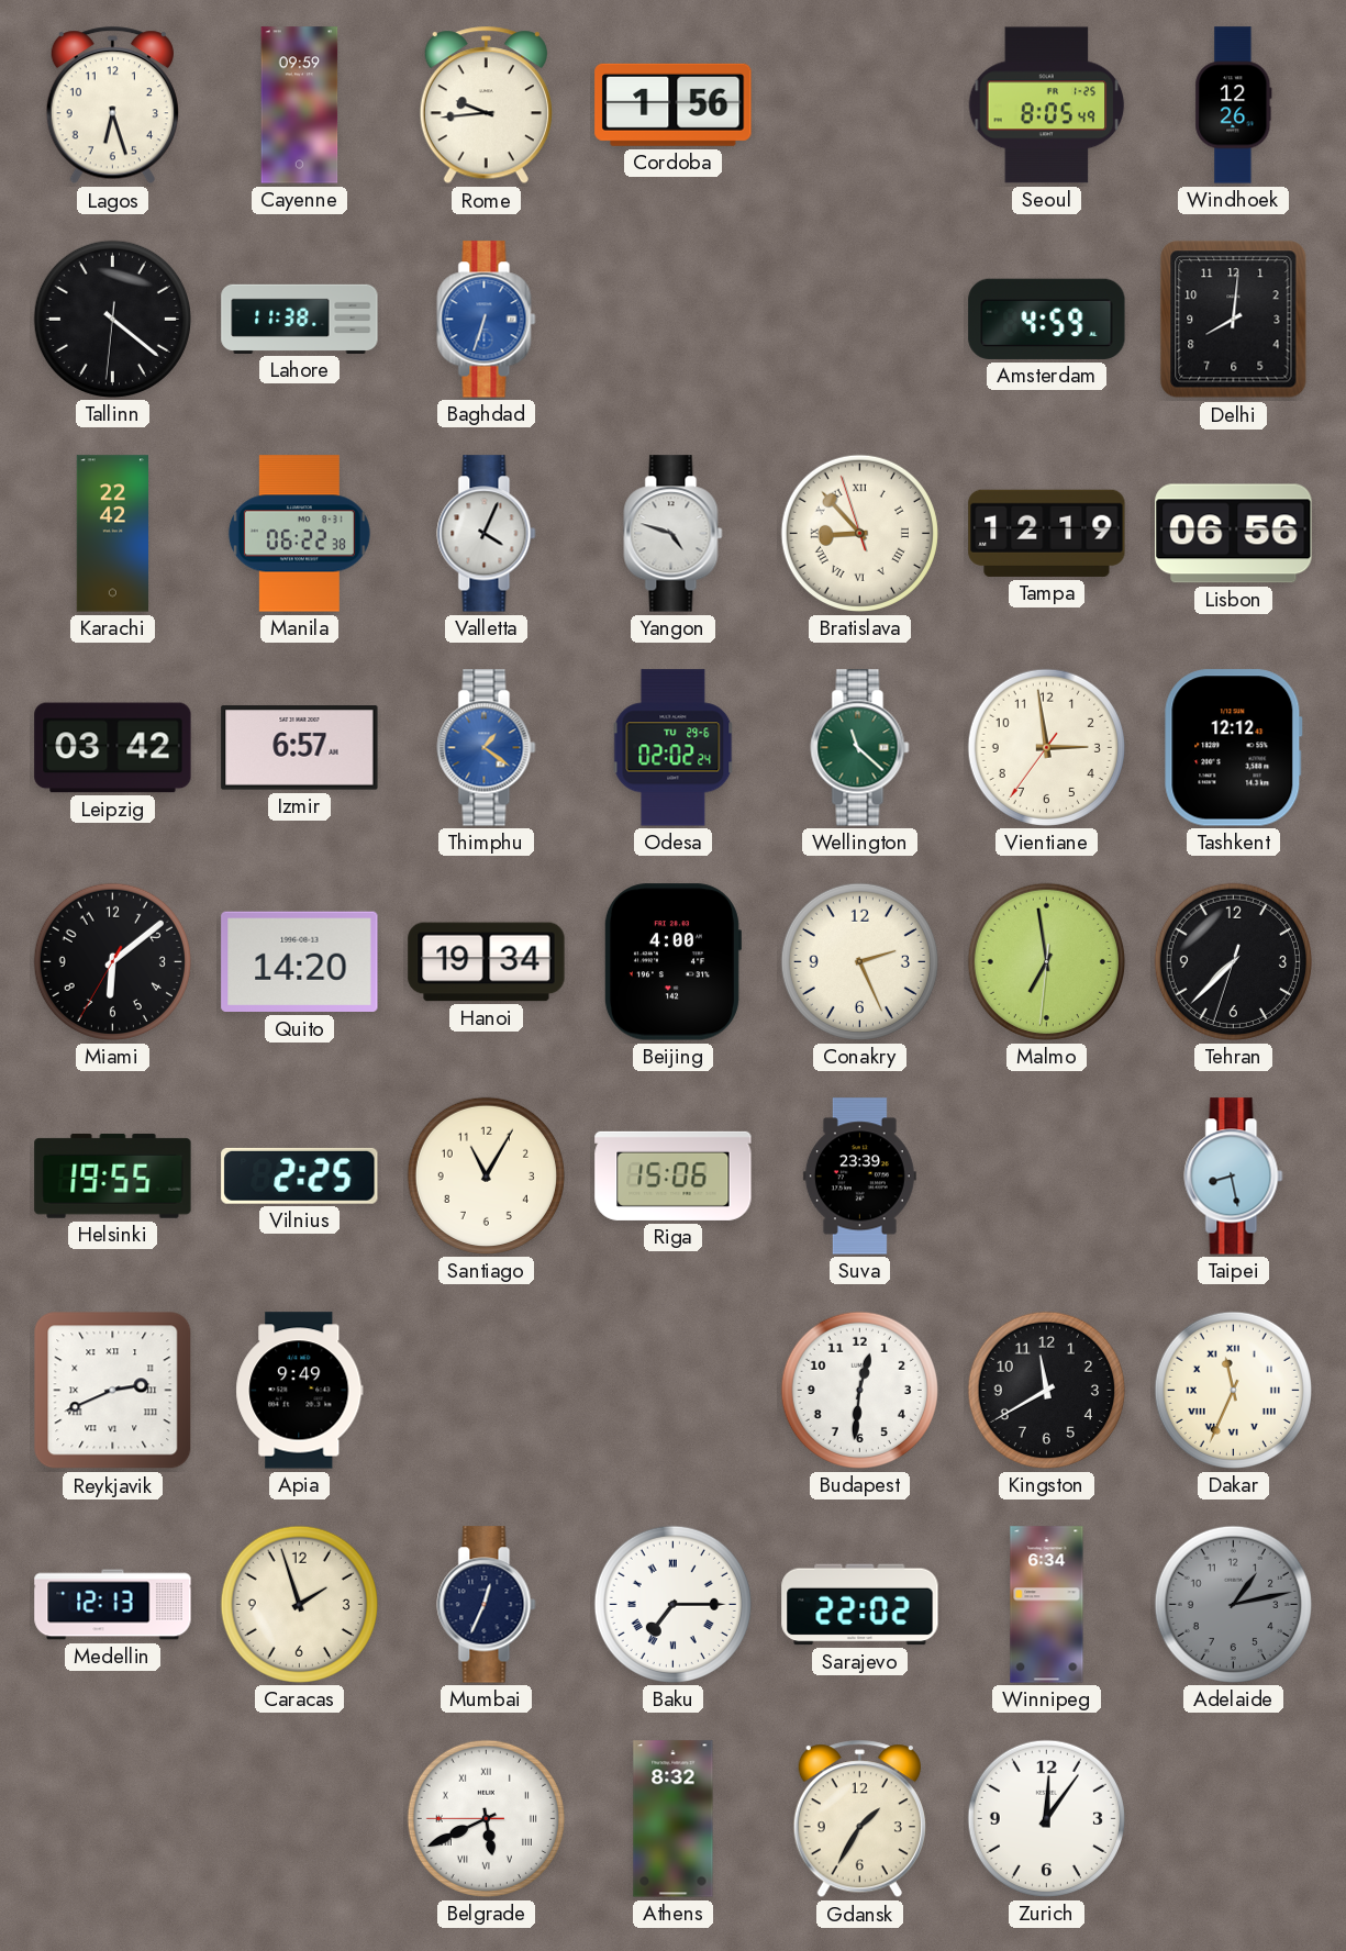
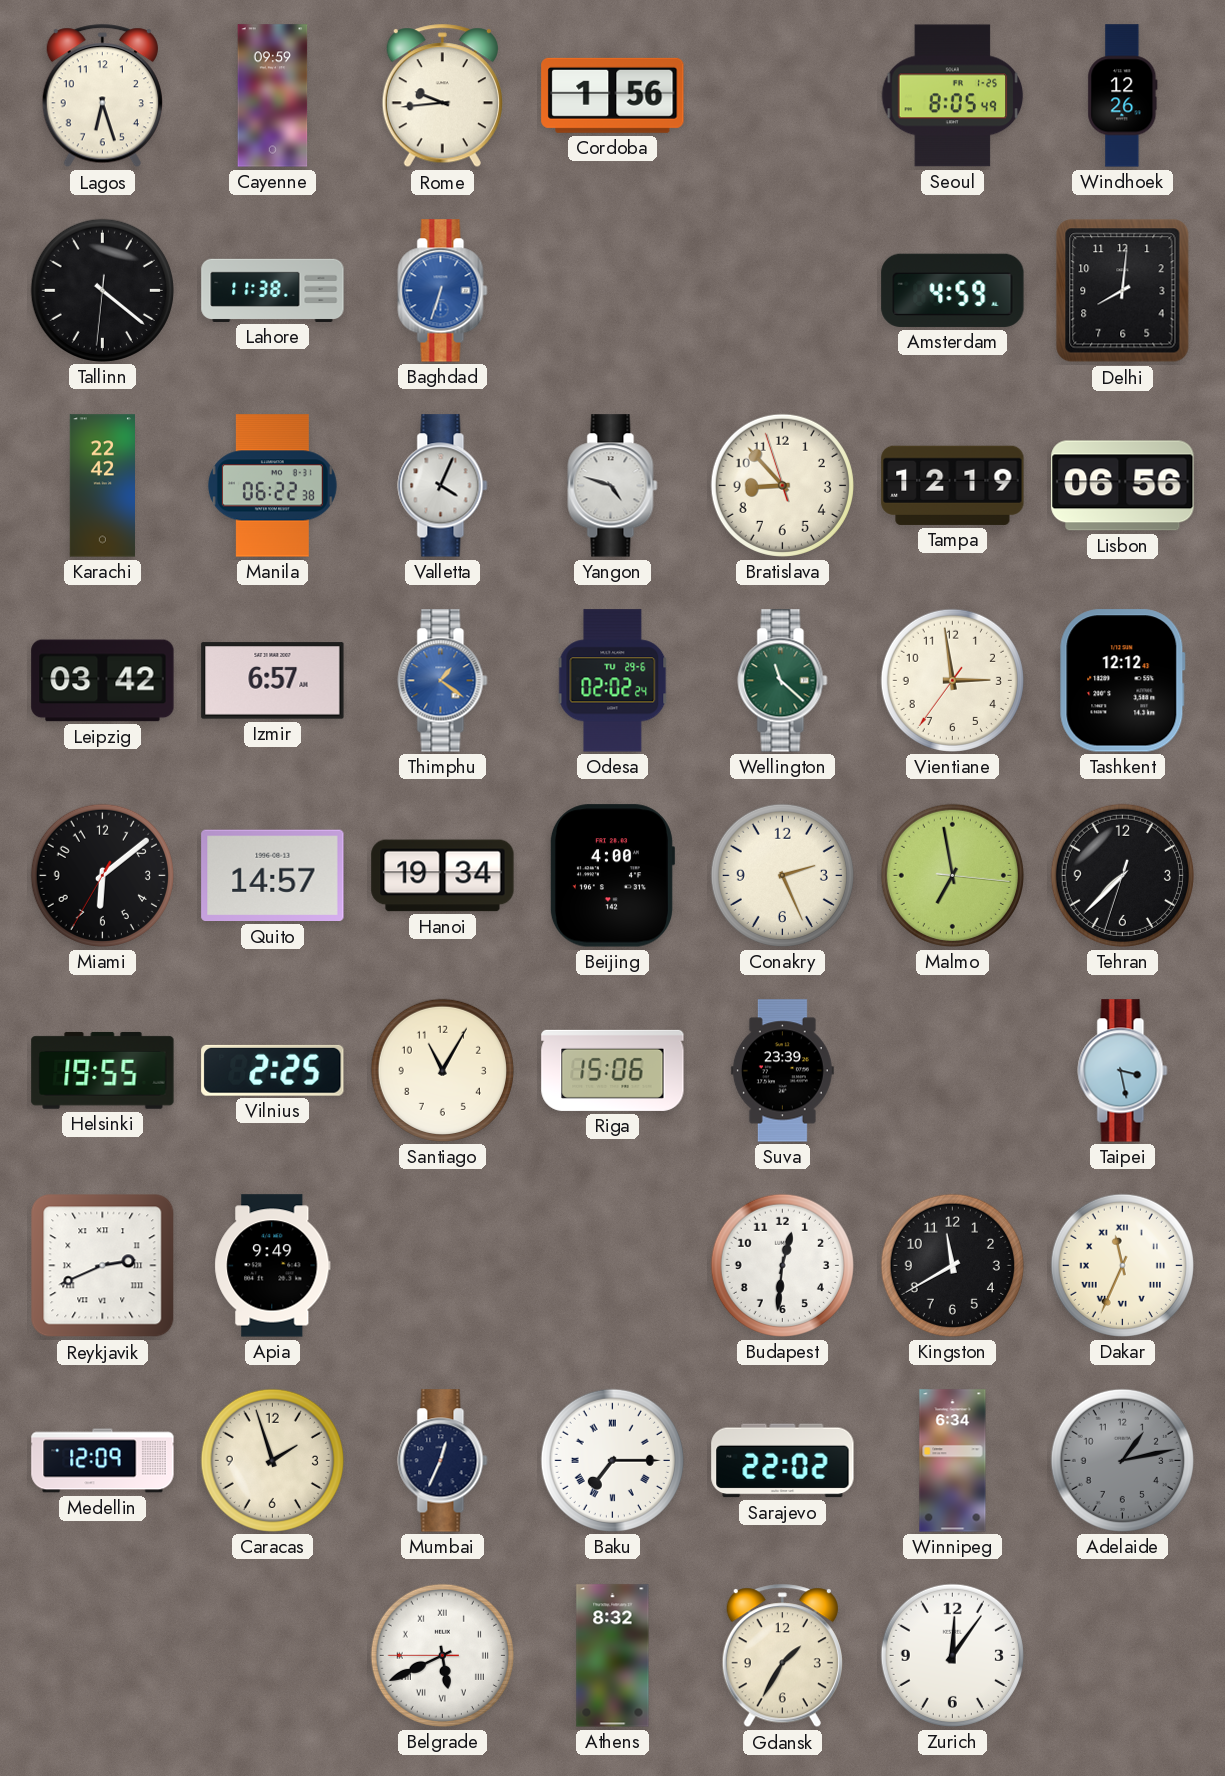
Bratislava numerals: Roman -> Arabic (782, 485)
Quito: 14:20 -> 14:57 (273, 876)
Malmo: 6:58:31 -> 6:58:16 (952, 875)
Taipei: 8:28 -> 3:28 (1123, 1071)
Medellin: 12:13 -> 12:09 (103, 1461)
